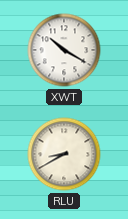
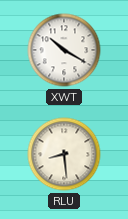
RLU: 8:40 -> 8:29 (64, 154)
